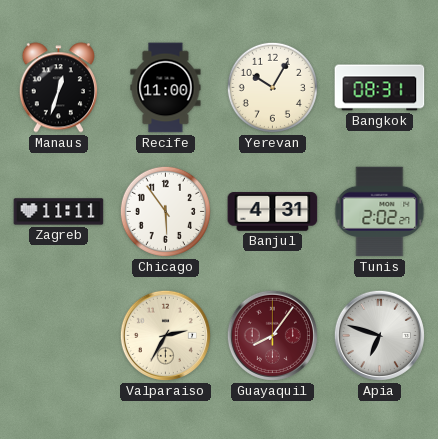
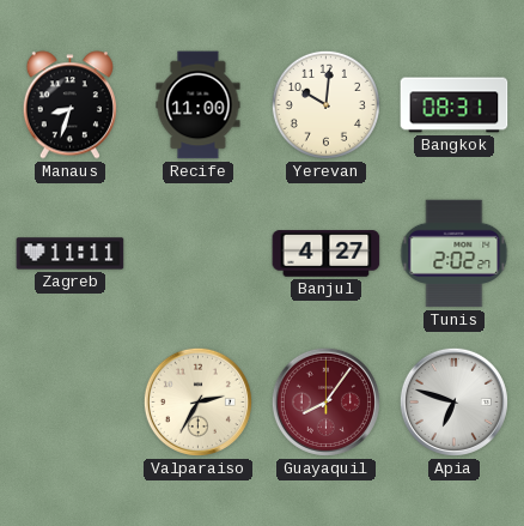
Manaus: 12:33 -> 8:33 (69, 105)
Yerevan: 10:05 -> 10:01 (325, 104)
Chicago: 5:54 -> none (165, 211)
Banjul: 4:31 -> 4:27 (327, 254)
